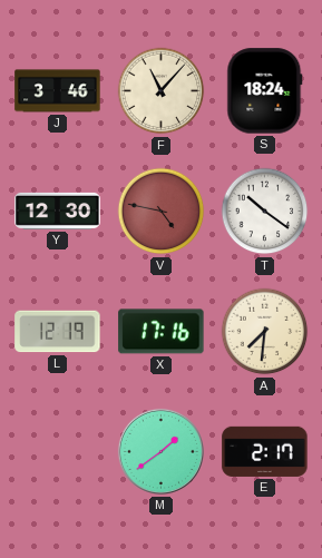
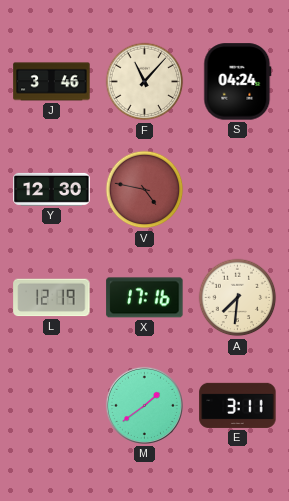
S: 18:24 -> 04:24 (238, 82)
T: 10:21 -> none (265, 212)
E: 2:17 -> 3:11 (238, 405)
